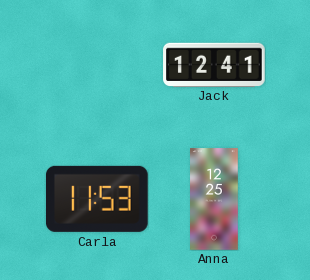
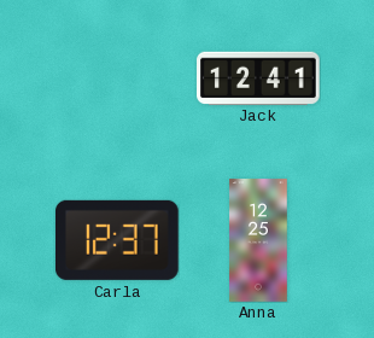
Carla: 11:53 -> 12:37 (117, 240)
